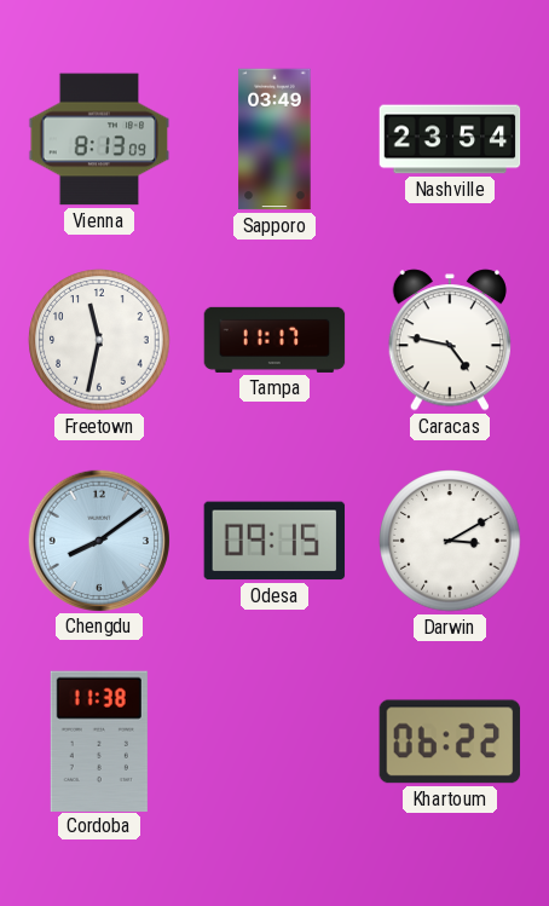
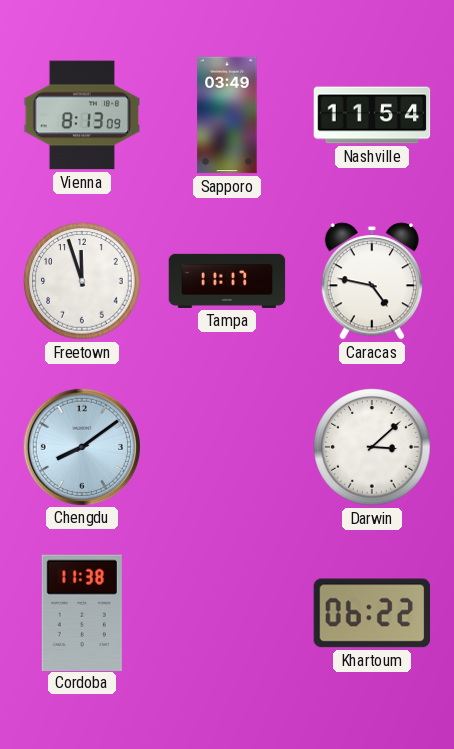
Nashville: 23:54 -> 11:54 (372, 115)
Freetown: 11:32 -> 11:57 (82, 281)
Odesa: 09:15 -> none (274, 541)
Darwin: 3:10 -> 3:08 (372, 447)
